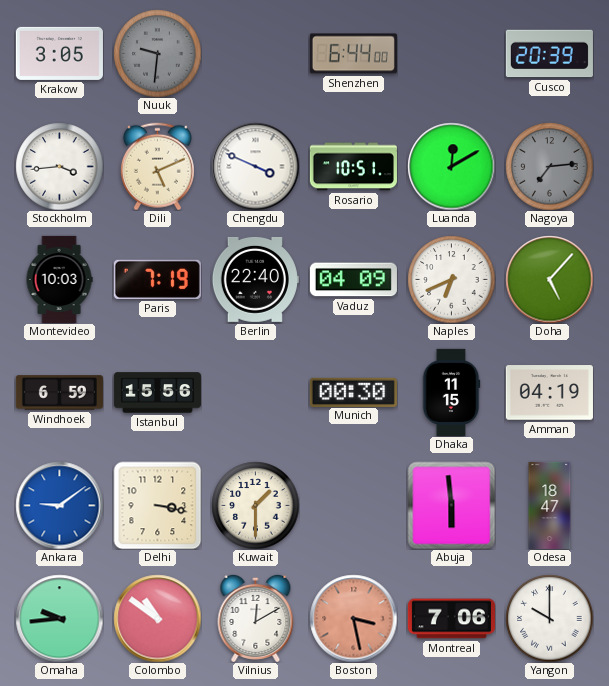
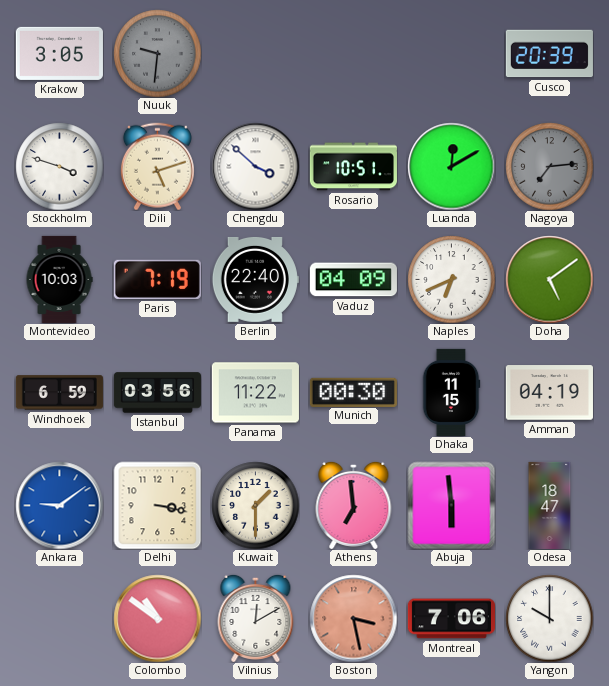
Shenzhen: 6:44 -> none (353, 54)
Stockholm: 3:44 -> 3:48 (59, 166)
Dili: 5:11 -> 5:12 (157, 166)
Chengdu: 3:49 -> 3:52 (255, 166)
Doha: 5:07 -> 5:09 (549, 279)
Istanbul: 15:56 -> 03:56 (157, 393)
Panama: none -> 11:22 (255, 393)
Athens: none -> 6:59 (354, 505)
Omaha: 9:44 -> none (59, 618)
